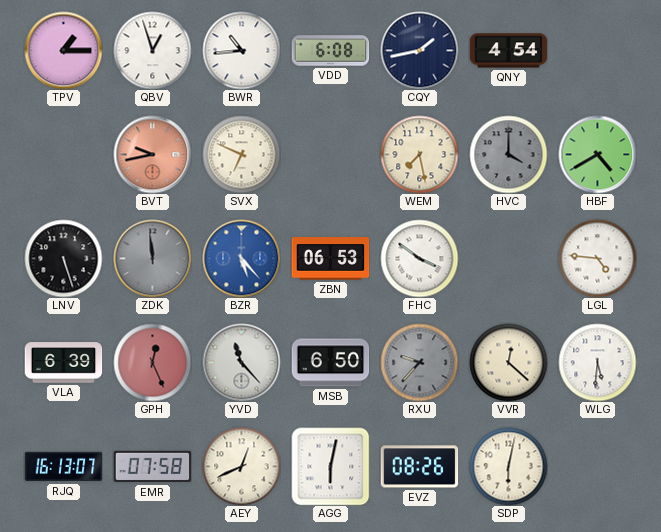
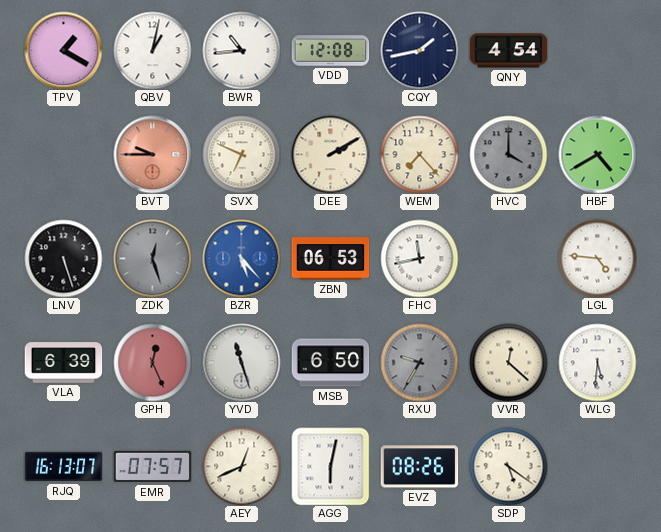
TPV: 1:15 -> 1:20 (63, 50)
QBV: 12:57 -> 1:02 (152, 50)
VDD: 6:08 -> 12:08 (330, 51)
BVT: 9:43 -> 9:45 (152, 154)
DEE: none -> 2:10 (330, 154)
WEM: 7:28 -> 7:23 (419, 154)
ZDK: 11:59 -> 12:27 (152, 258)
FHC: 3:51 -> 11:43 (419, 258)
YVD: 11:23 -> 11:27 (241, 362)
RXU: 9:37 -> 9:35 (419, 362)
EMR: 07:58 -> 07:57 (152, 467)
SDP: 6:02 -> 5:21 (508, 466)
